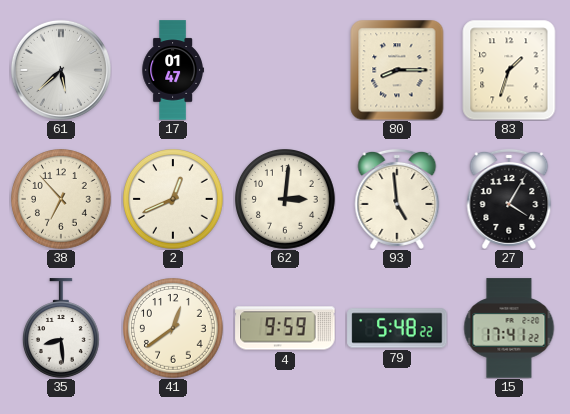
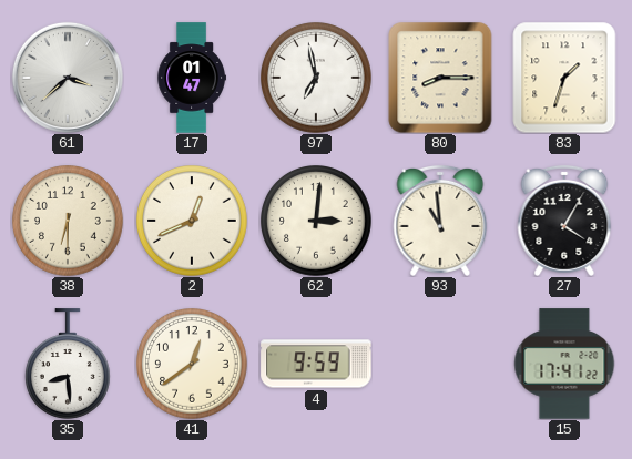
61: 5:38 -> 3:38 (68, 78)
97: none -> 6:58 (317, 79)
38: 6:53 -> 6:30 (69, 222)
93: 4:59 -> 10:59 (440, 221)
79: 5:48 -> none (397, 328)
